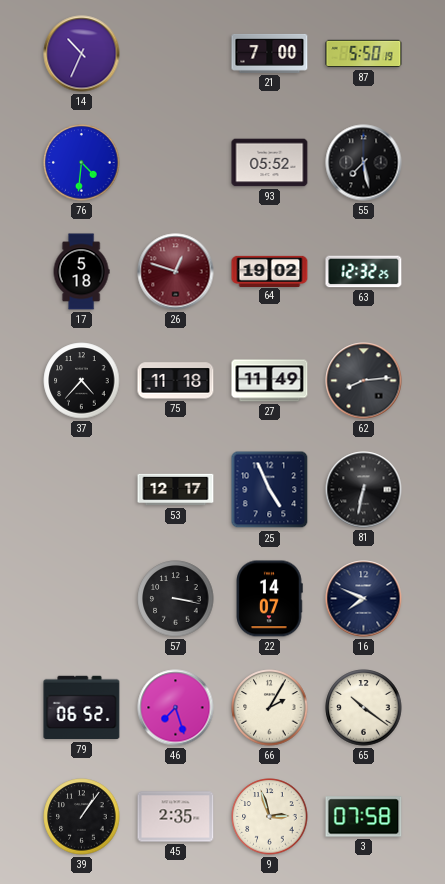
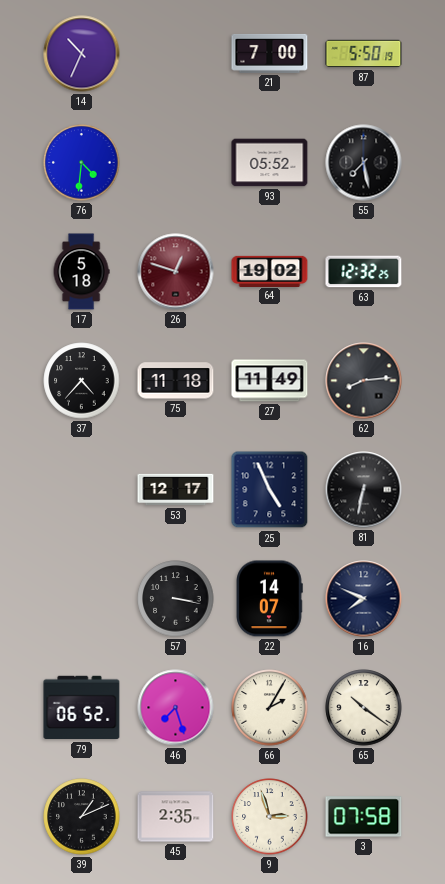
39: 1:06 -> 1:11 (82, 817)
